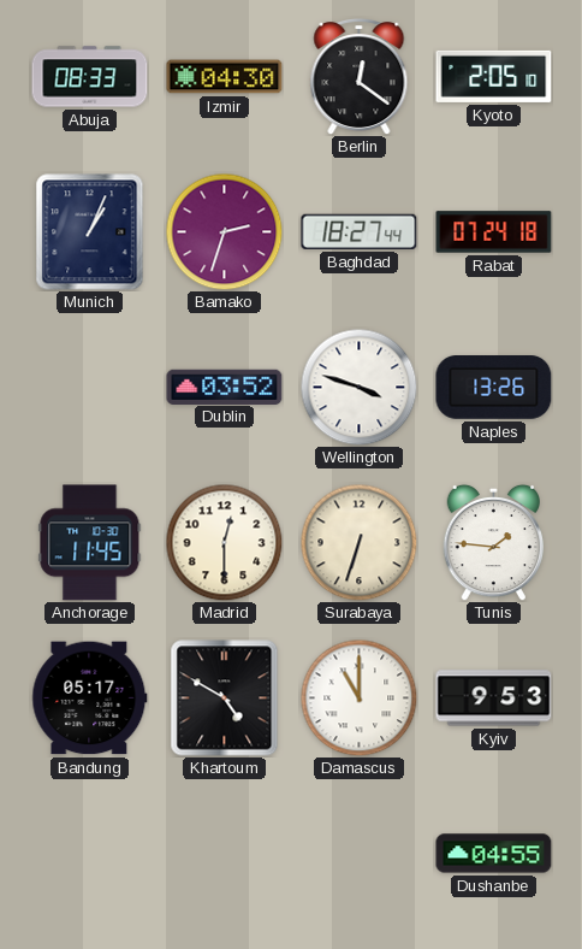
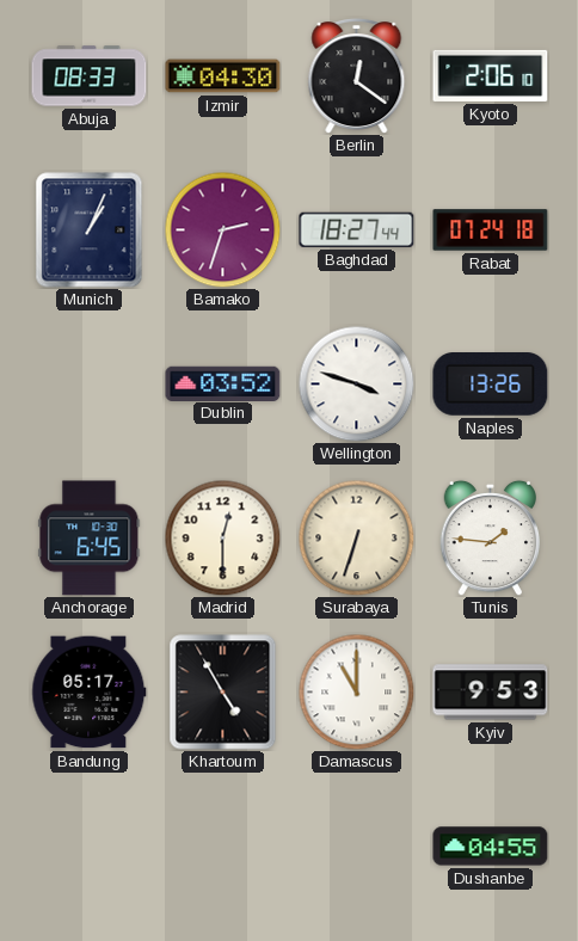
Kyoto: 2:05 -> 2:06 (491, 75)
Anchorage: 11:45 -> 6:45 (90, 539)
Khartoum: 4:50 -> 4:55 (223, 693)
